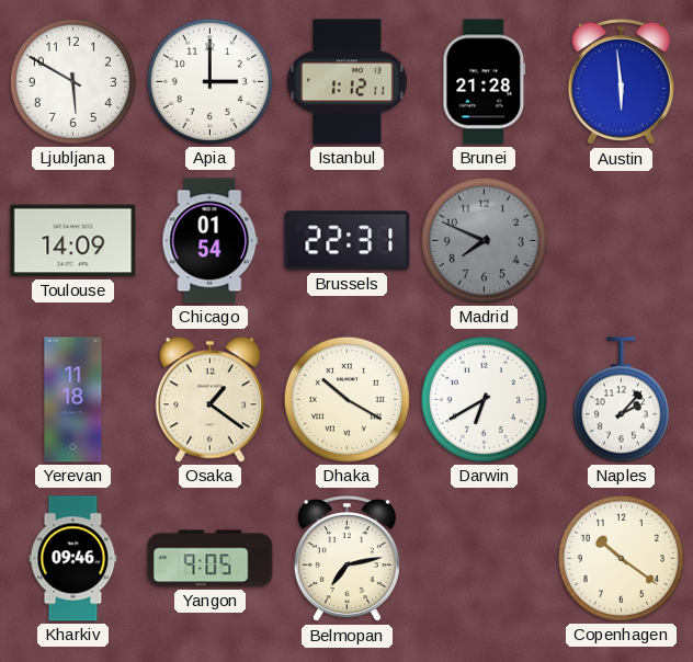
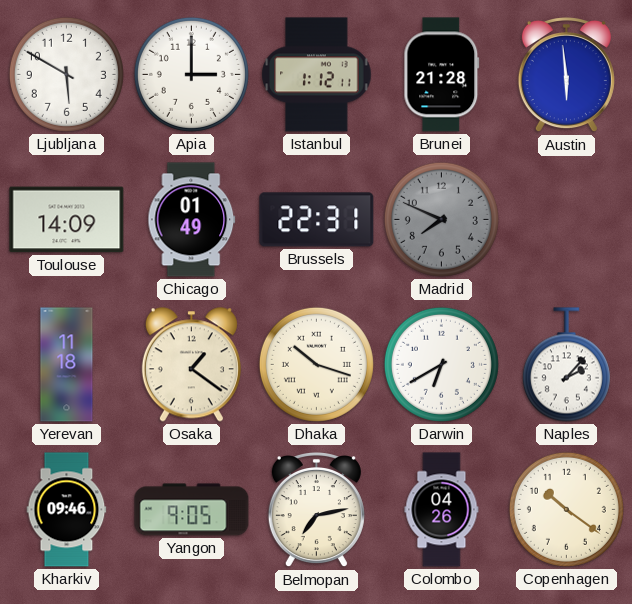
Chicago: 01:54 -> 01:49 (192, 220)
Dhaka: 10:20 -> 10:18 (316, 364)
Colombo: none -> 04:26 (442, 510)
